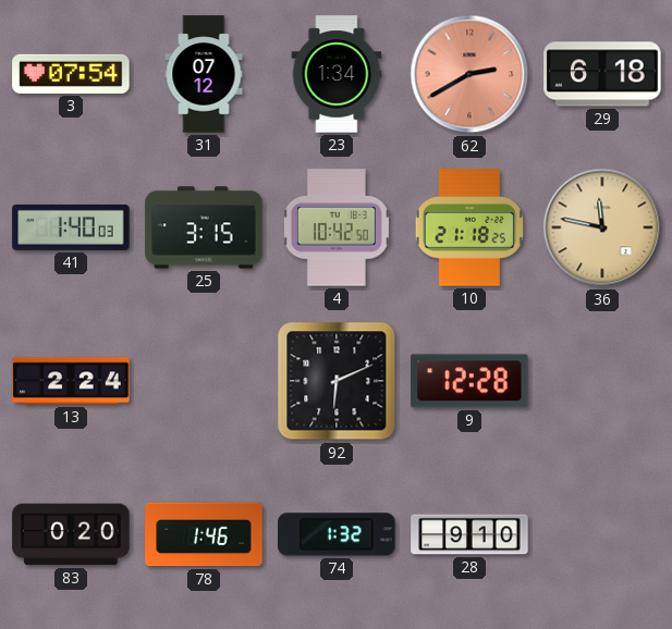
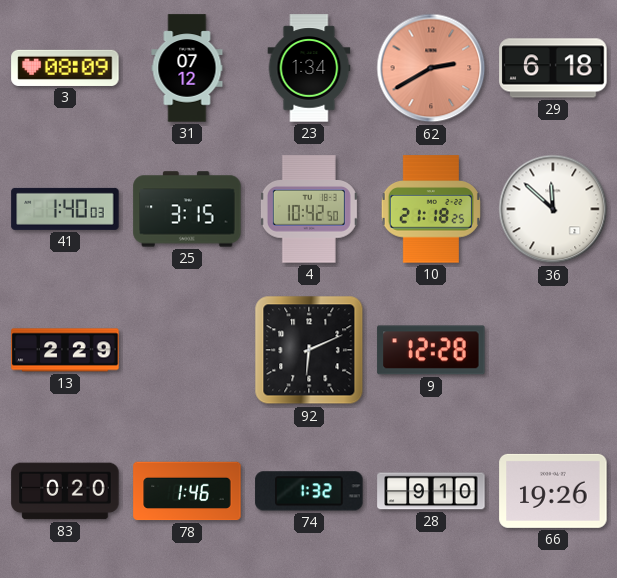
3: 07:54 -> 08:09 (65, 68)
36: 11:47 -> 11:52 (553, 209)
36 dial: champagne -> white (553, 209)
13: 2:24 -> 2:29 (65, 350)
66: none -> 19:26 (553, 491)
